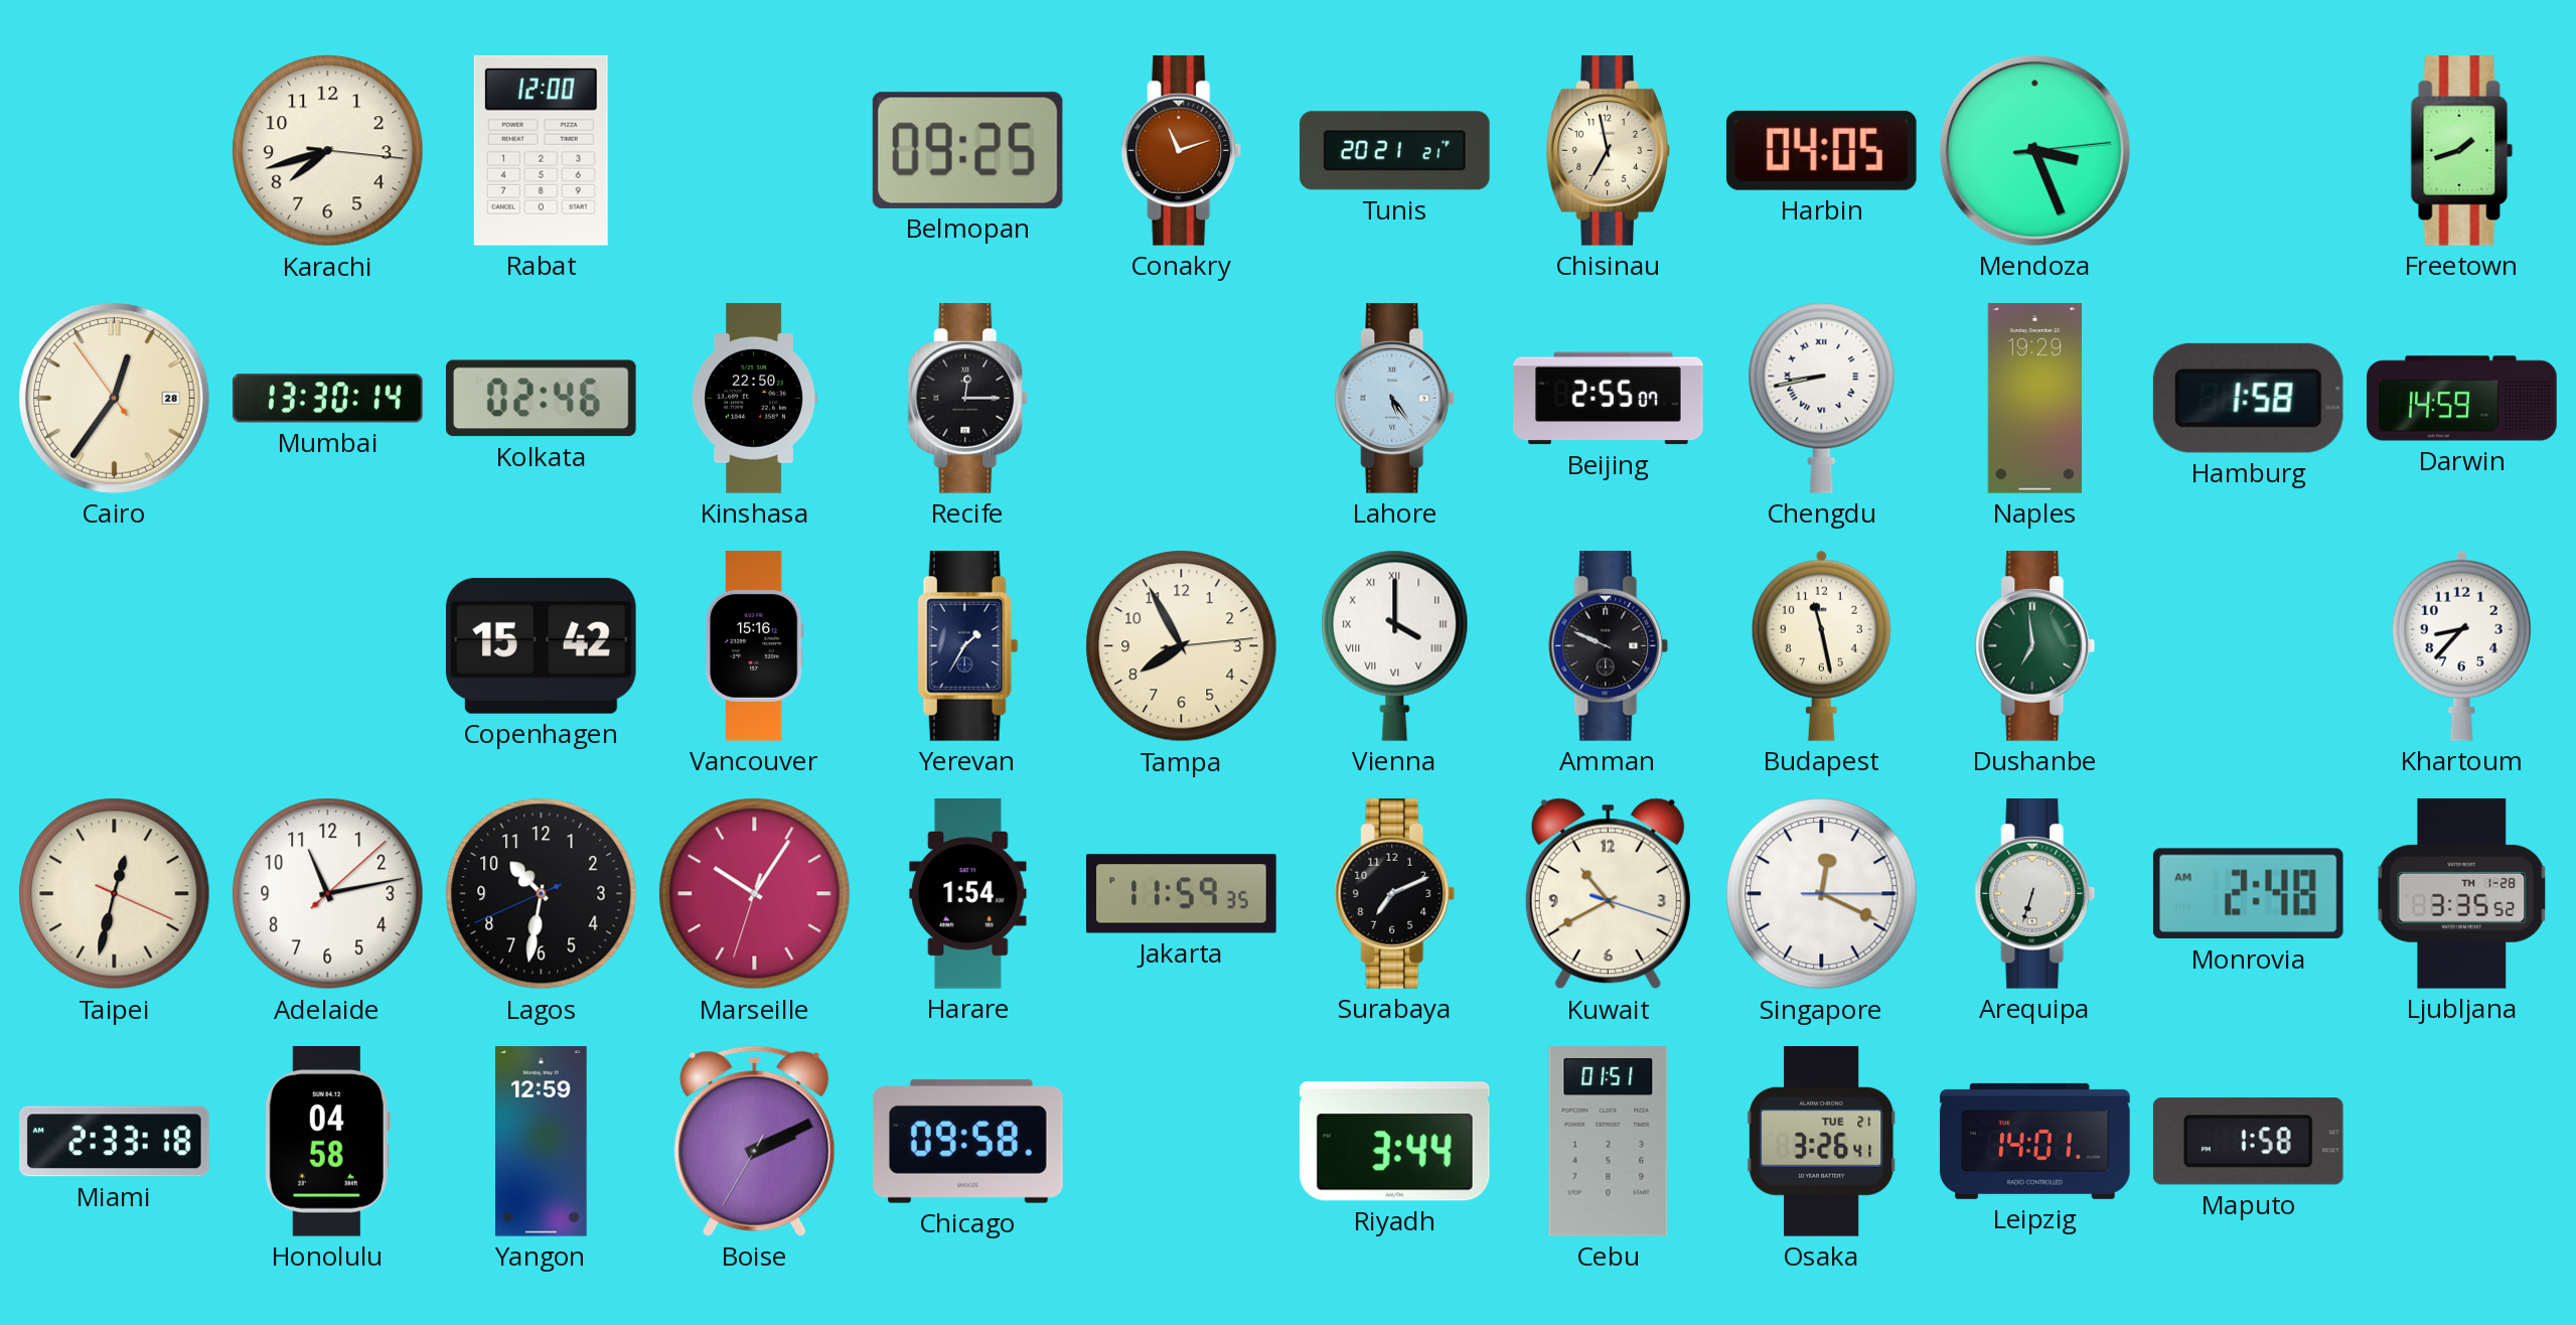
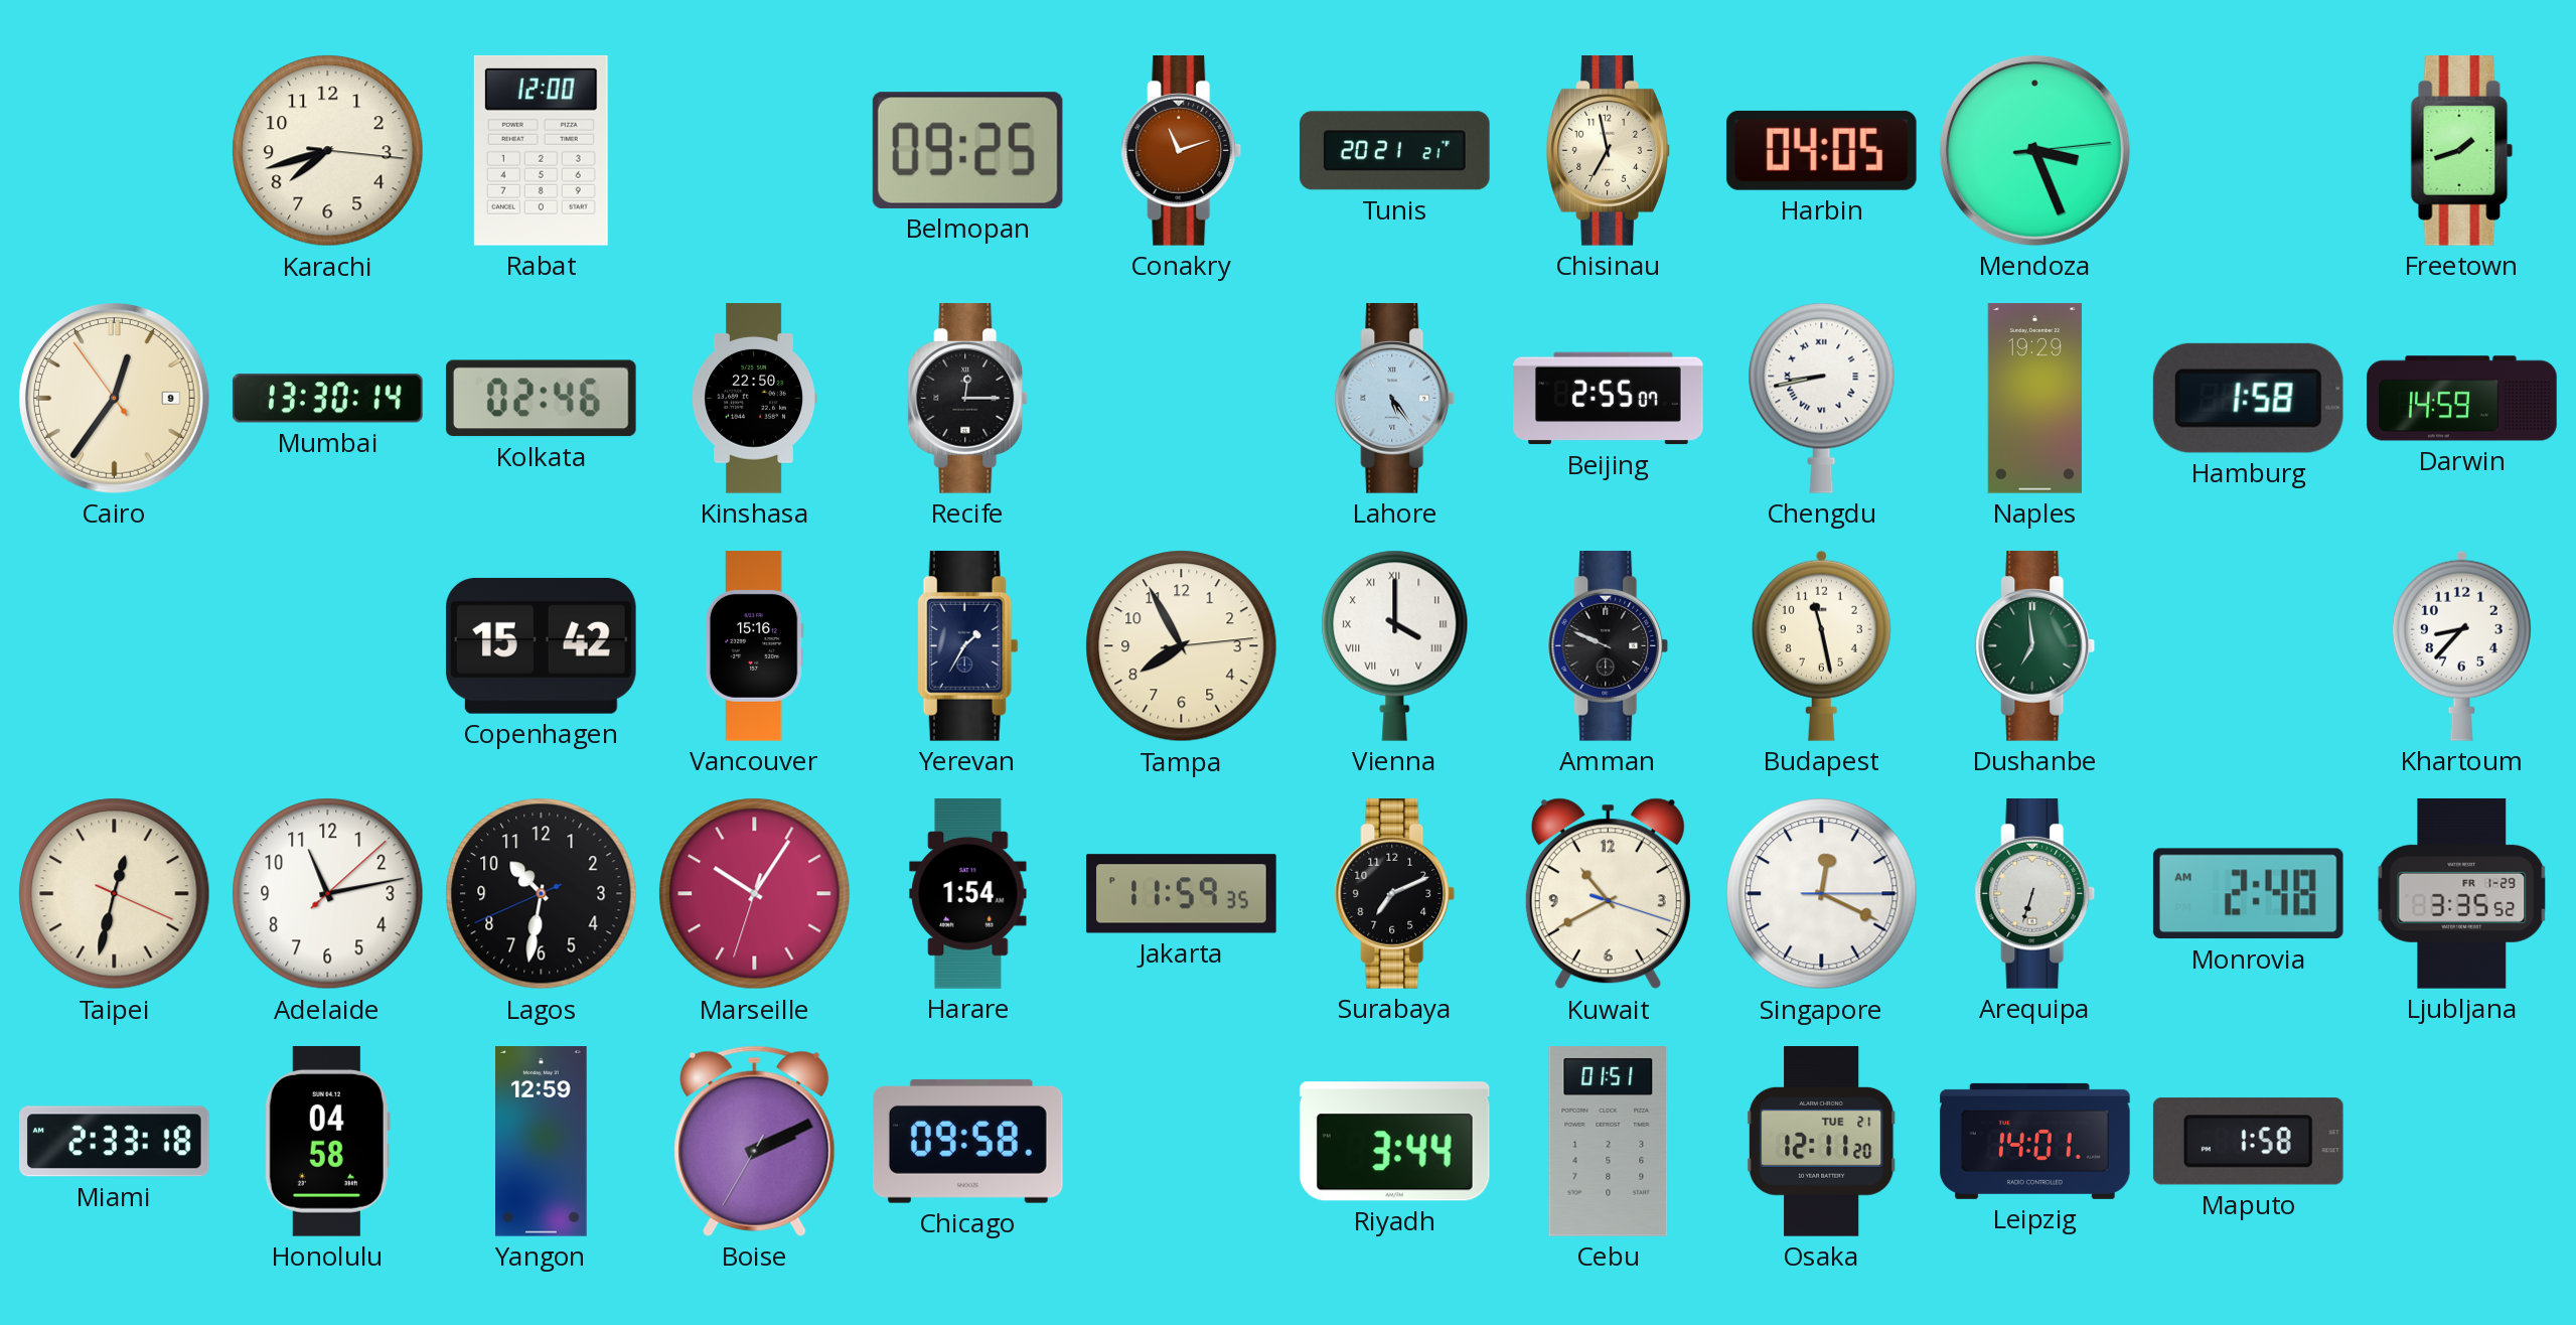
Cairo date: 28 -> 9 (114, 398)
Ljubljana date: TH 1-28 -> FR 1-29 (2462, 893)
Osaka: 3:26 -> 12:11 (1821, 1142)
